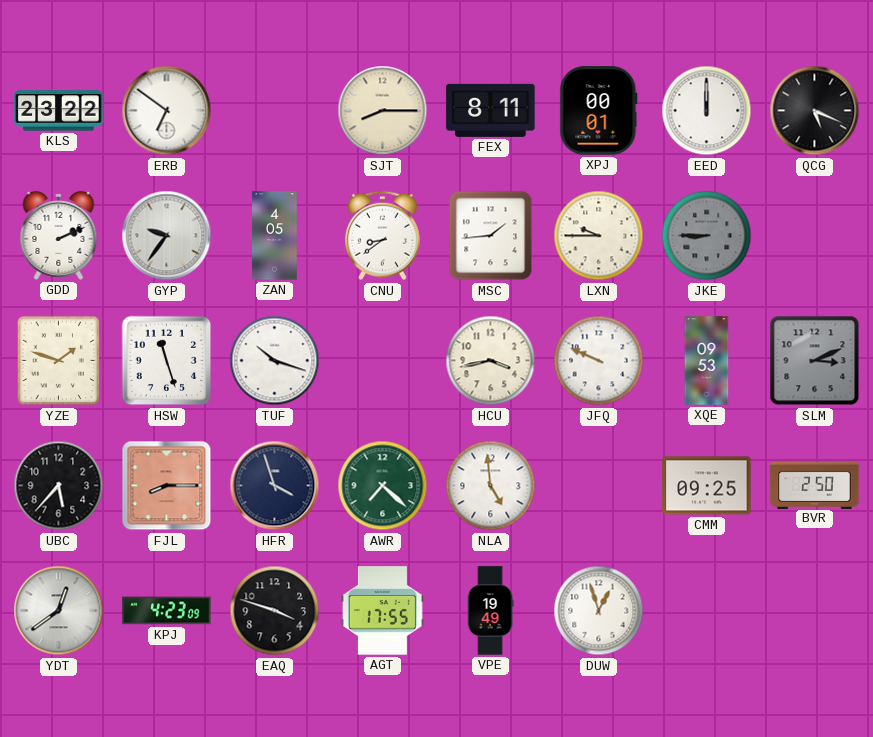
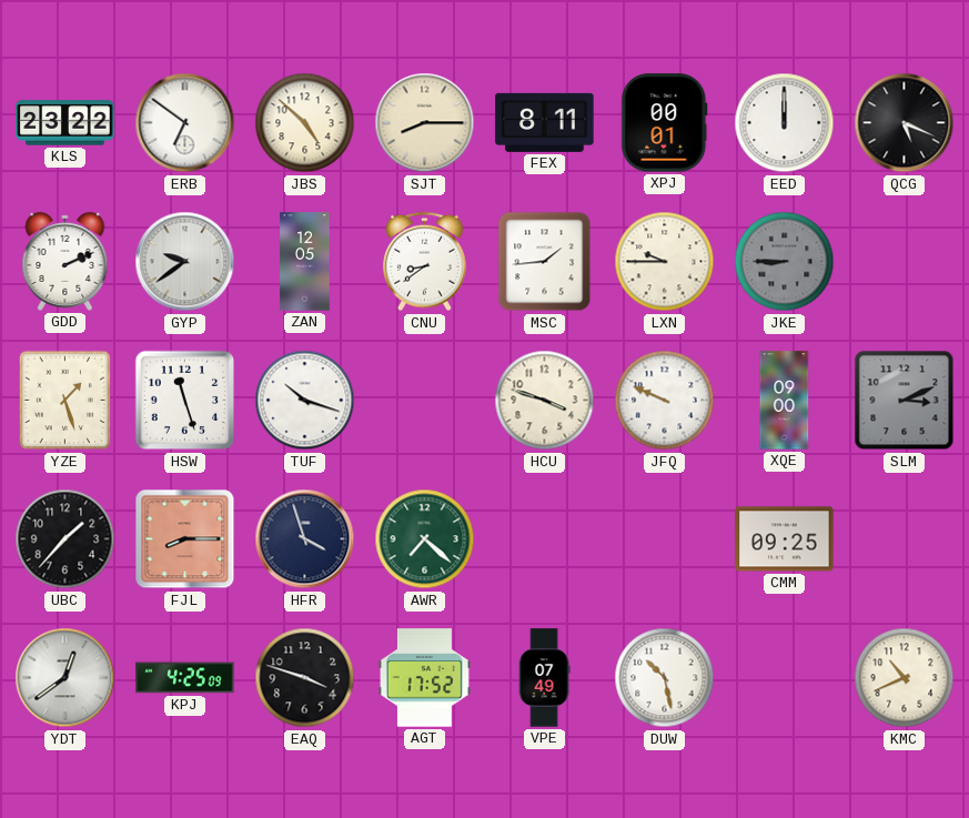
JBS: none -> 4:52 (305, 123)
GYP: 9:36 -> 9:39 (185, 262)
ZAN: 4:05 -> 12:05 (305, 262)
YZE: 1:48 -> 1:27 (65, 401)
HCU: 3:43 -> 3:48 (545, 401)
XQE: 09:53 -> 09:00 (785, 401)
UBC: 5:37 -> 1:37 (65, 539)
NLA: 4:59 -> none (491, 486)
BVR: 2:50 -> none (815, 485)
KPJ: 4:23 -> 4:25 (185, 678)
AGT: 17:55 -> 17:52 (424, 678)
VPE: 19:49 -> 07:49 (544, 678)
DUW: 12:57 -> 10:28 (665, 678)
KMC: none -> 10:41 (905, 678)
